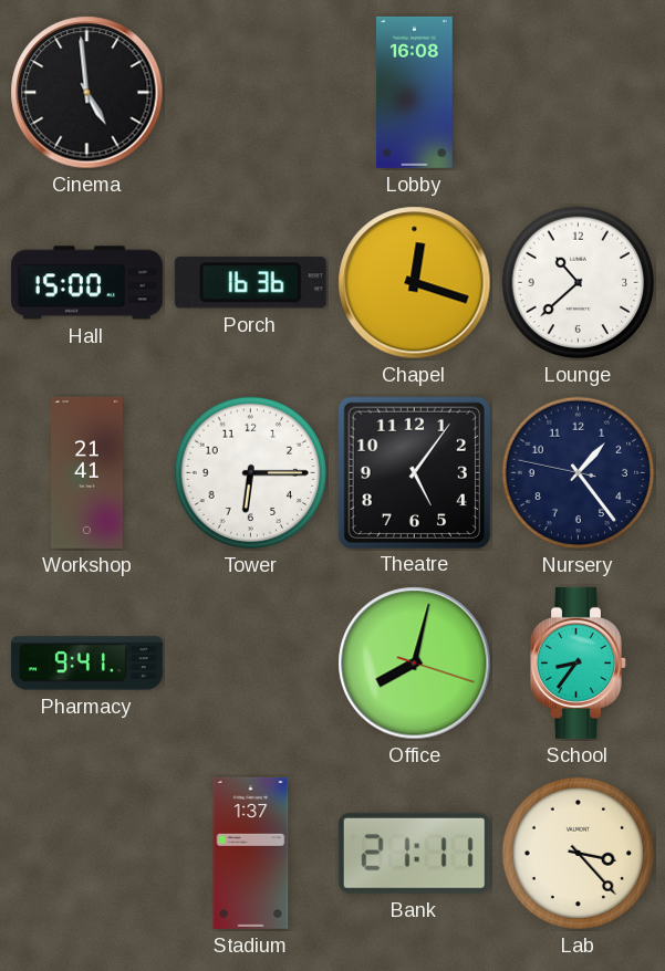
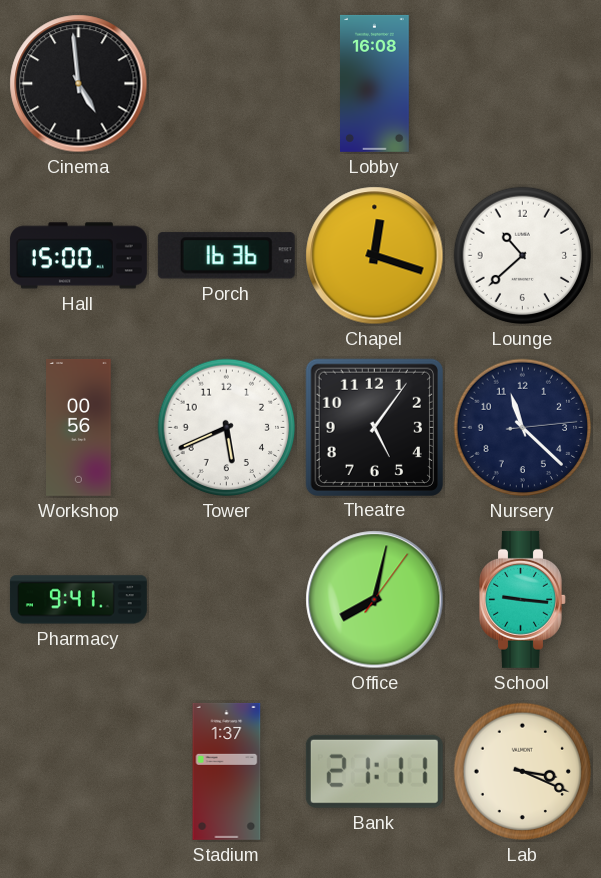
Workshop: 21:41 -> 00:56 (79, 427)
Tower: 6:15 -> 5:41 (227, 428)
Nursery: 1:23 -> 11:22 (523, 428)
Office: 8:02:18 -> 8:02:06 (375, 600)
School: 8:36 -> 9:16 (523, 599)
Lab: 3:23 -> 3:19 (523, 772)
